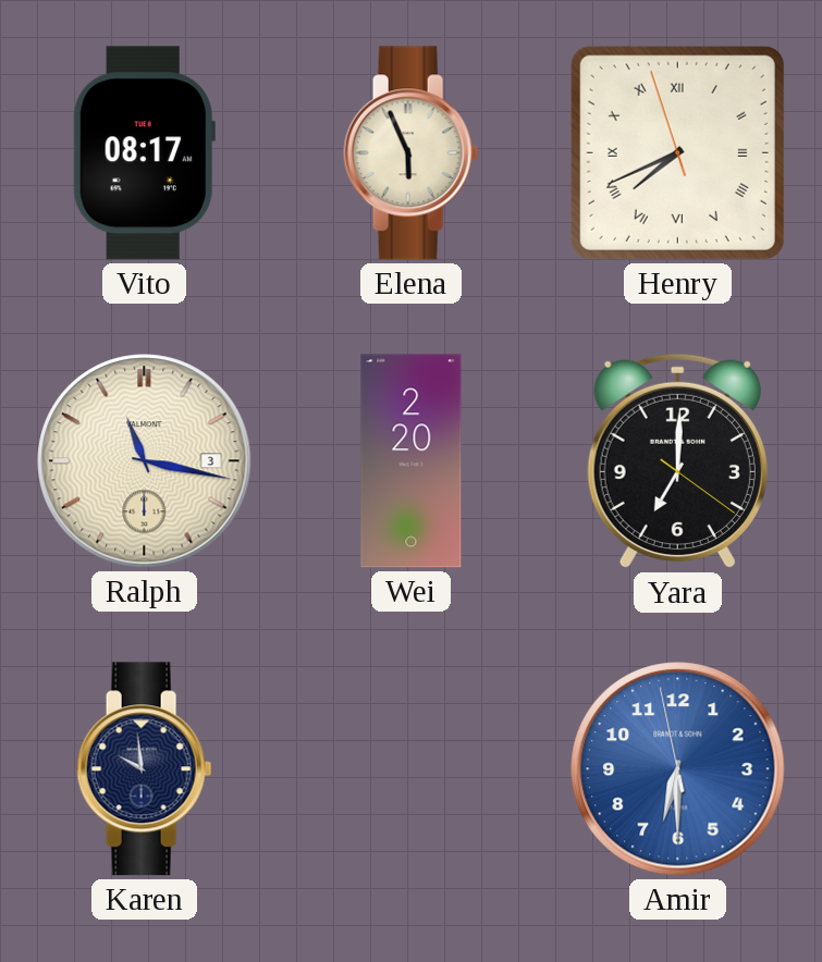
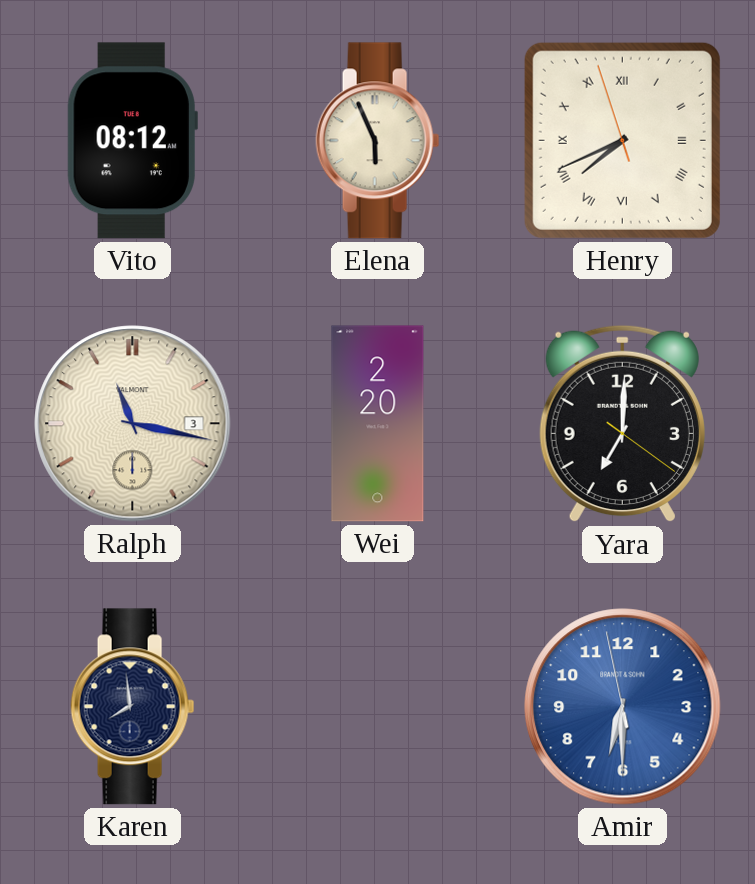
Vito: 08:17 -> 08:12 (132, 141)
Karen: 9:59 -> 7:59 (133, 707)
